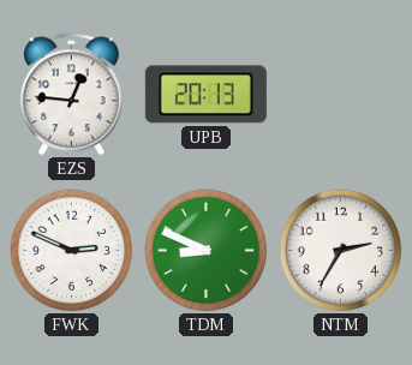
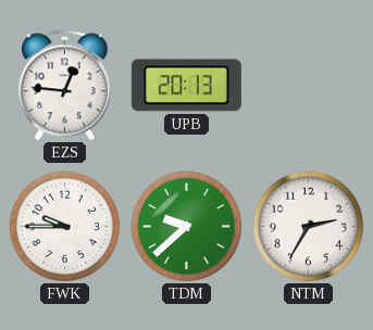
FWK: 2:49 -> 9:45 (65, 227)
TDM: 8:49 -> 9:38 (187, 227)
